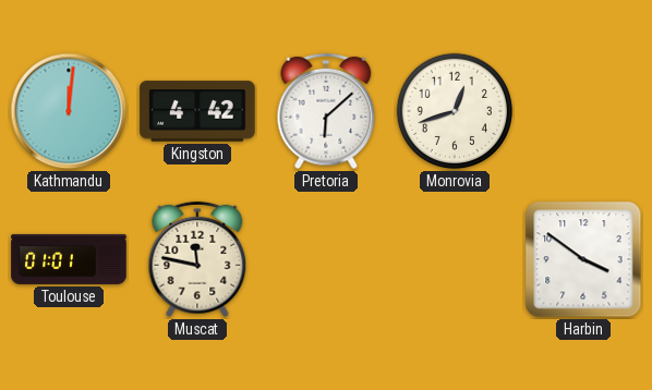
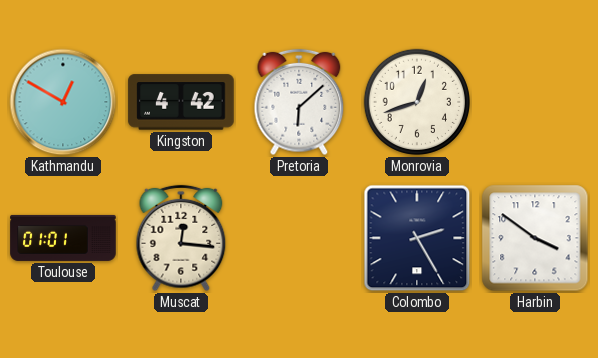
Kathmandu: 12:01 -> 12:50 (63, 102)
Muscat: 11:47 -> 12:16 (181, 238)
Colombo: none -> 2:25 (417, 238)
